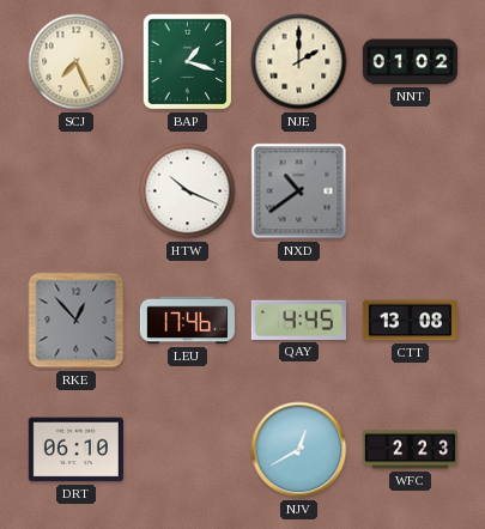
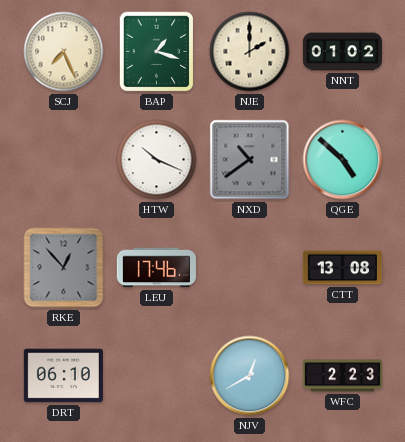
QGE: none -> 4:52 (343, 160)
QAY: 4:45 -> none (298, 320)
